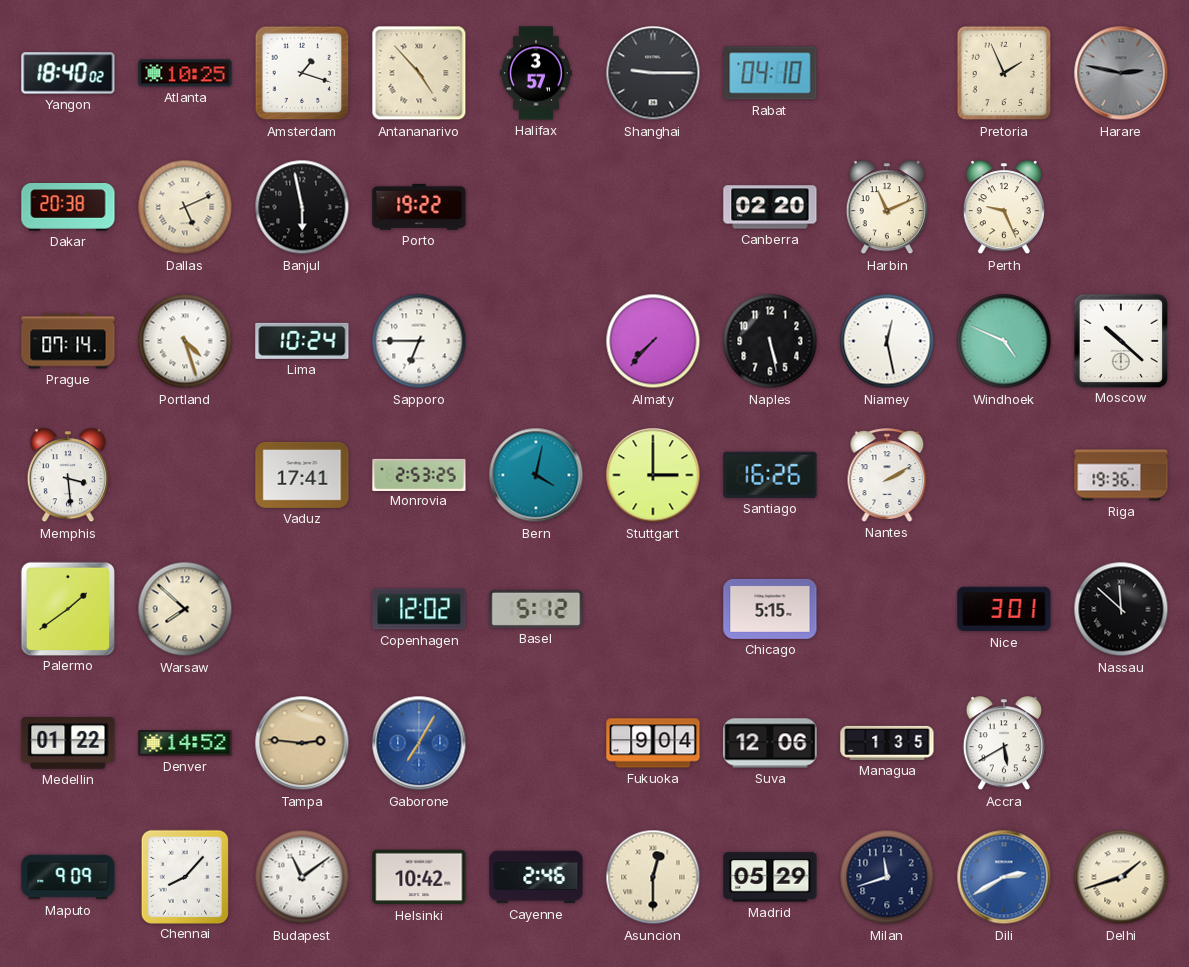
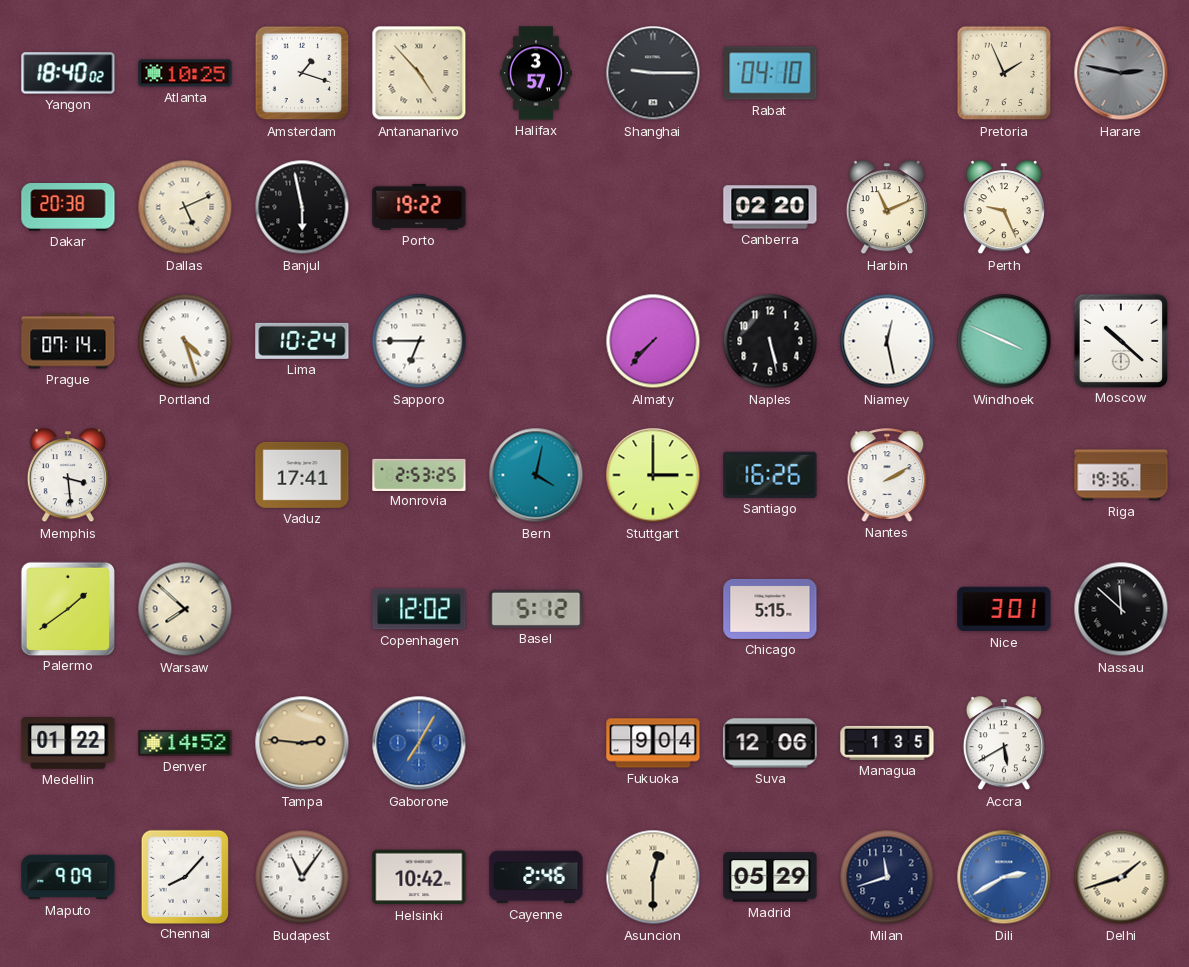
Windhoek: 4:49 -> 3:49 (1004, 341)
Budapest: 11:09 -> 11:06 (302, 877)
